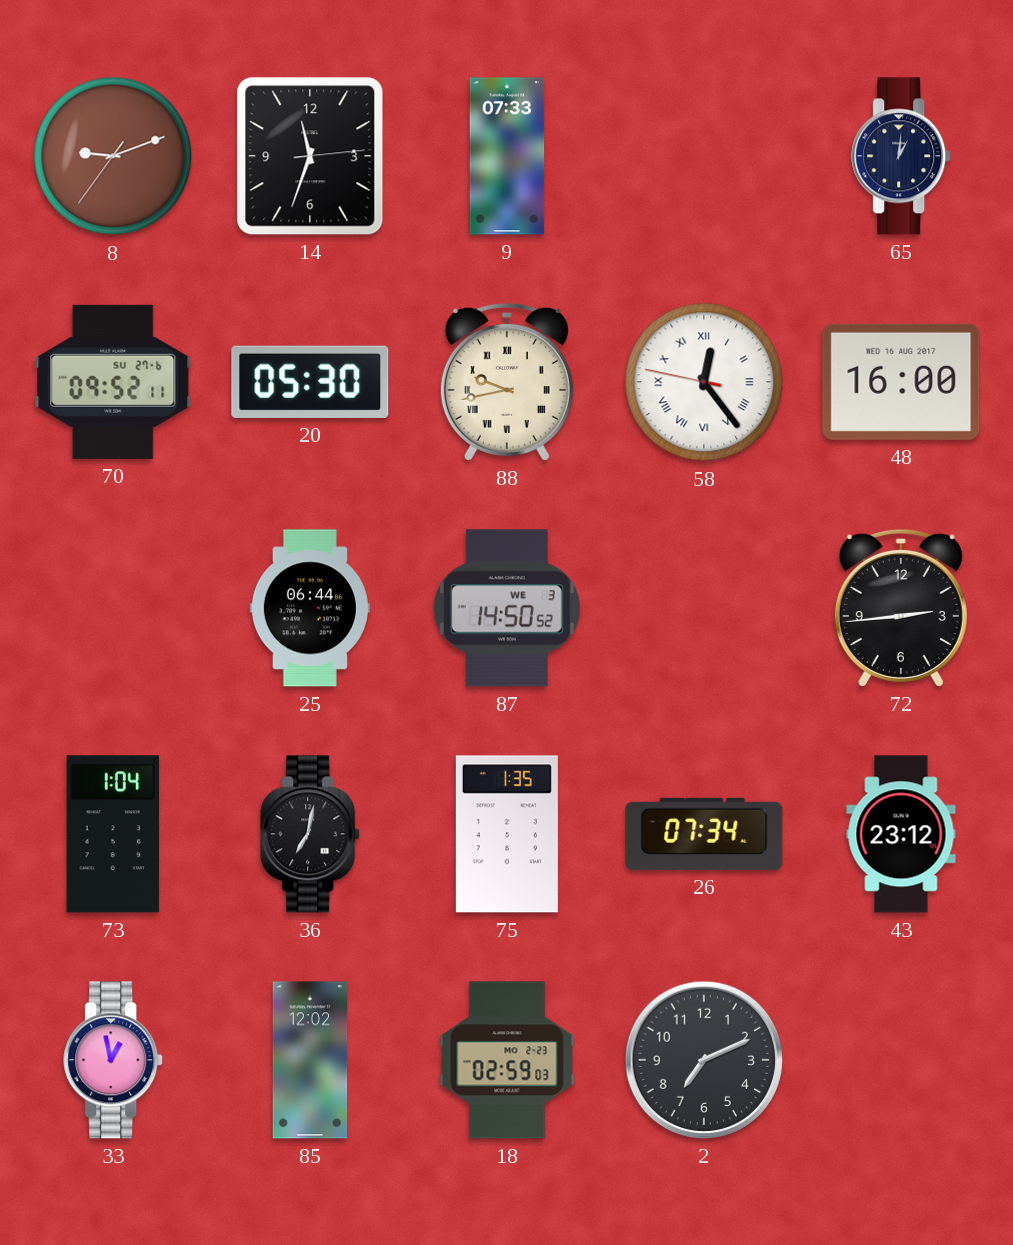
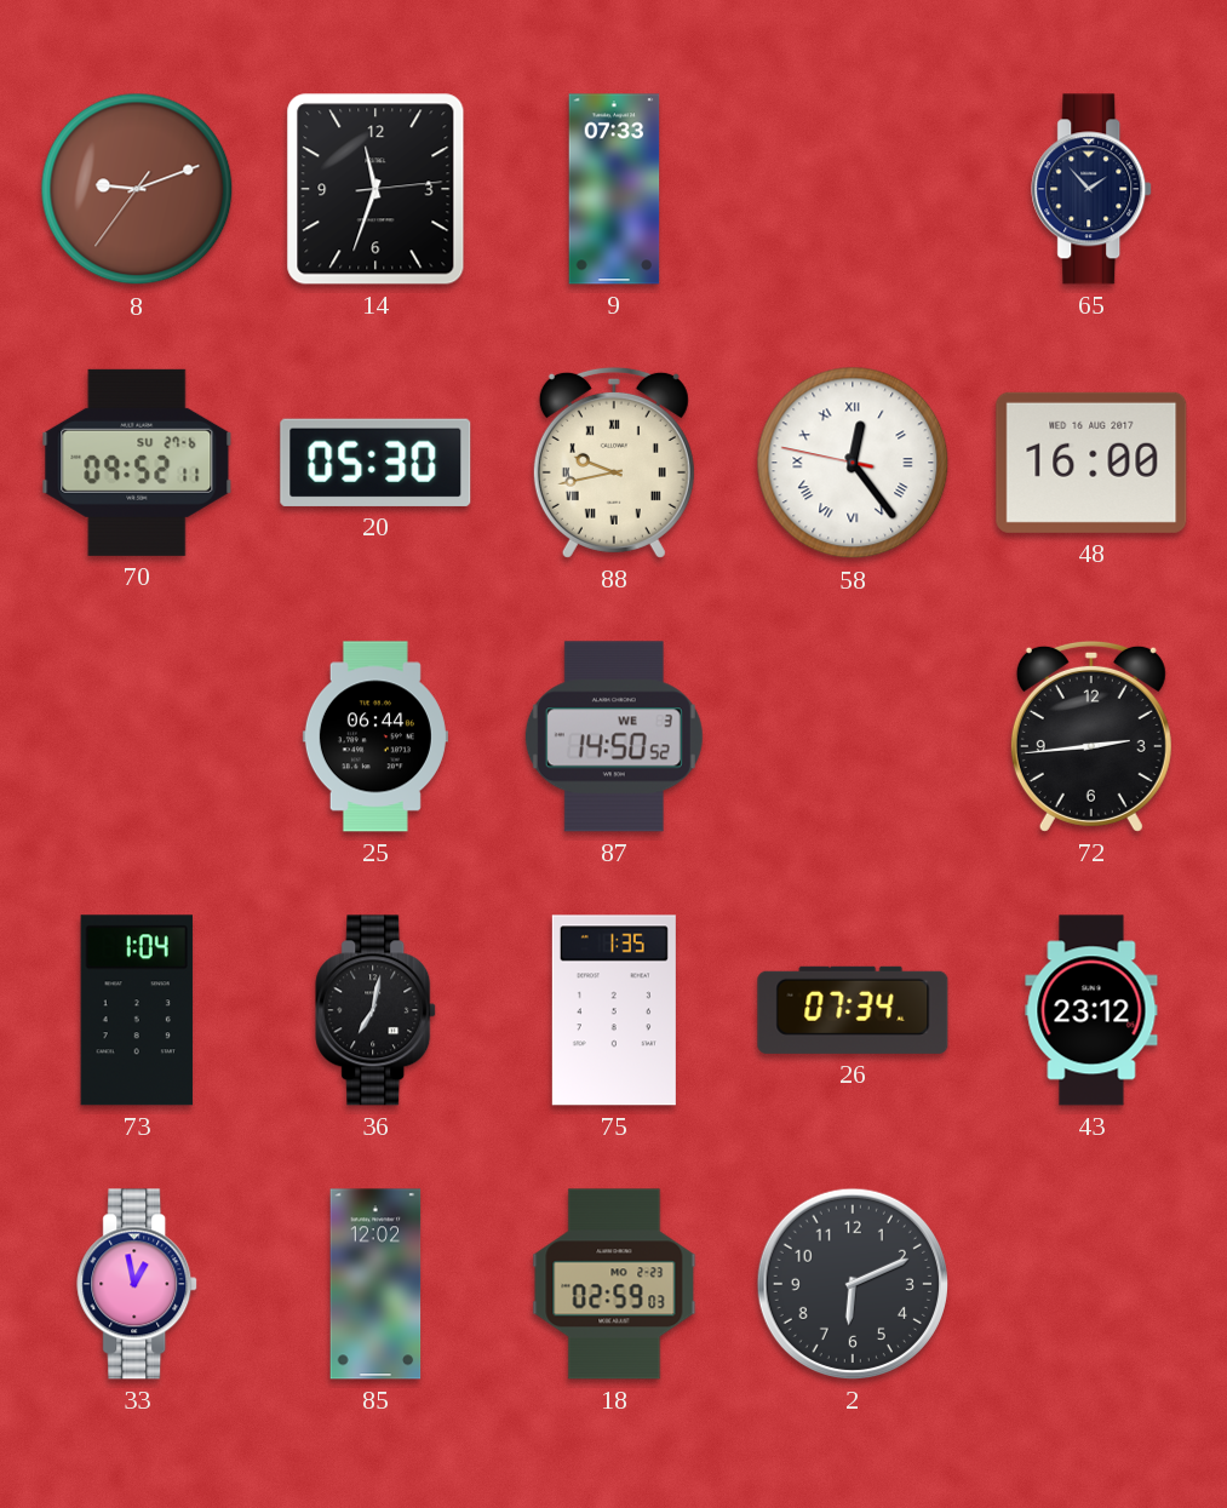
65: 1:01 -> 1:53 (1093, 189)
2: 7:11 -> 6:11 (853, 1284)
